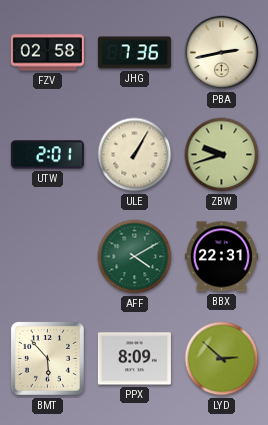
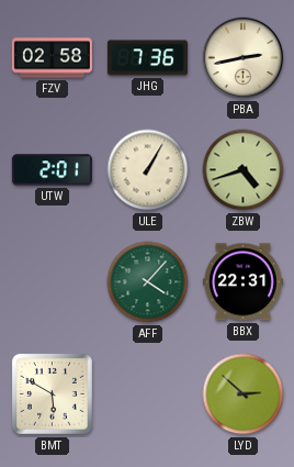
ZBW: 9:42 -> 4:42 (244, 170)
AFF: 4:10 -> 4:07 (148, 282)
BMT: 5:53 -> 5:50 (52, 393)
PPX: 8:09 -> none (134, 359)
